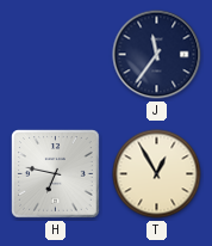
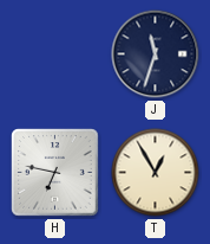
J: 11:36 -> 11:33 (156, 54)
